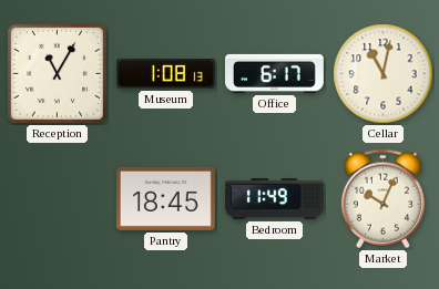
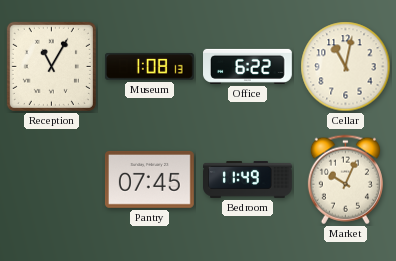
Office: 6:17 -> 6:22 (248, 66)
Pantry: 18:45 -> 07:45 (149, 179)
